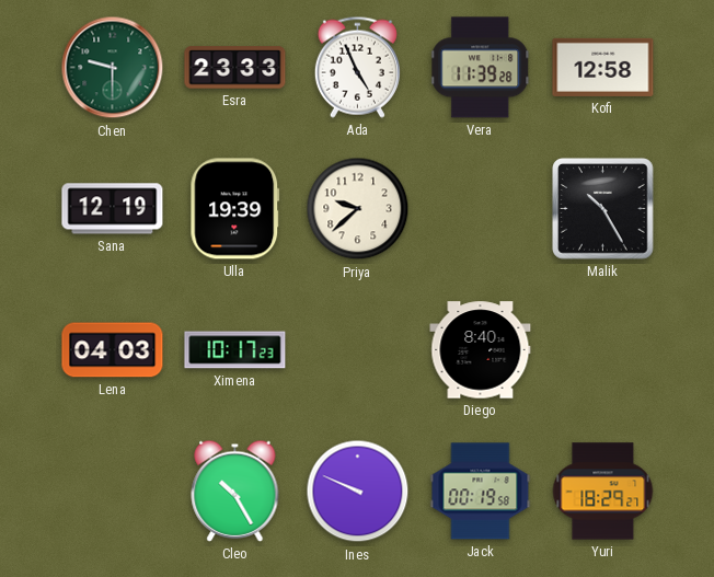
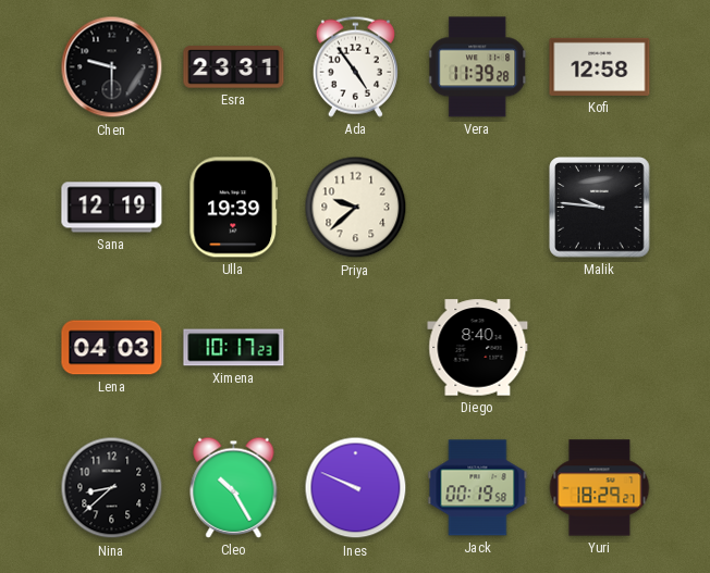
Chen dial: green -> black (112, 67)
Esra: 23:33 -> 23:31 (234, 67)
Ada: 4:56 -> 4:54 (355, 66)
Malik: 10:25 -> 9:46 (600, 208)
Nina: none -> 8:38 (112, 488)
